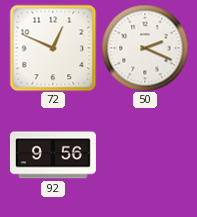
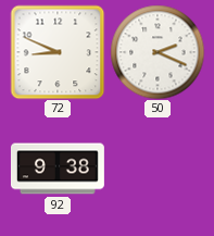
72: 12:49 -> 8:49 (58, 52)
92: 9:56 -> 9:38 (58, 169)
